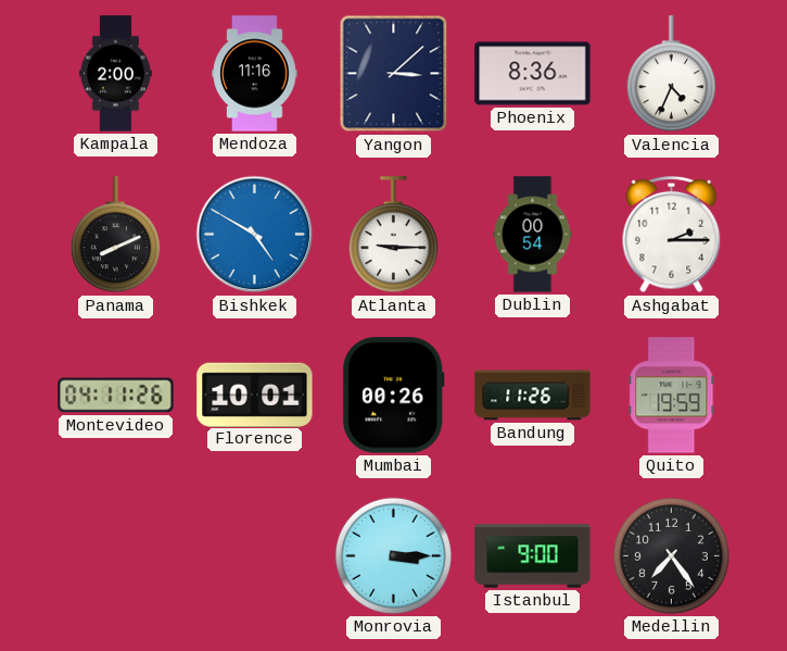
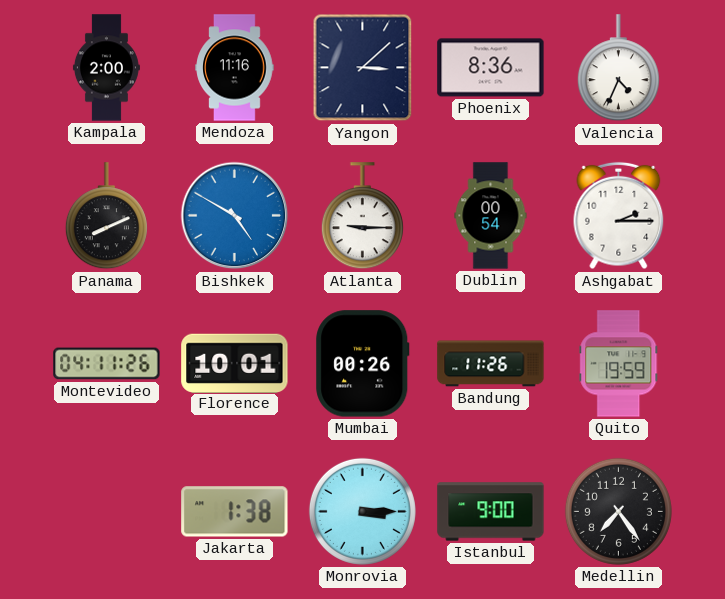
Jakarta: none -> 1:38 (235, 512)
